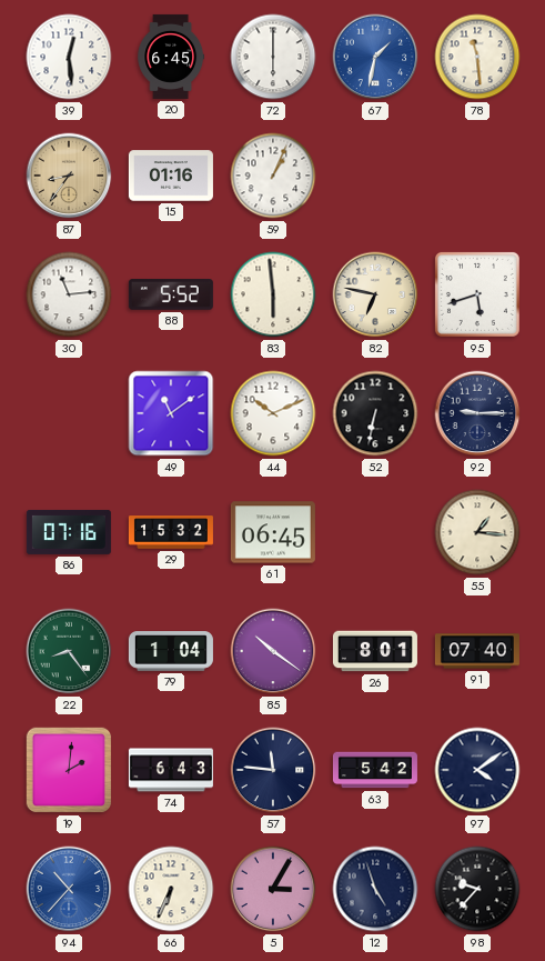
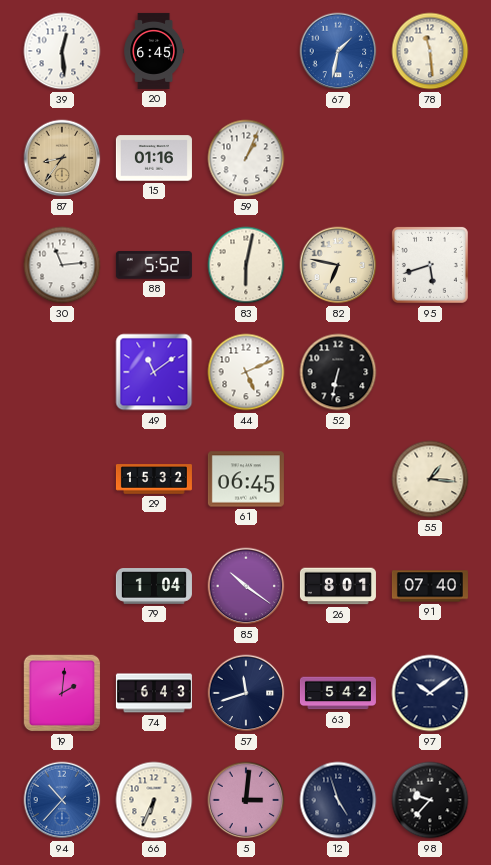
72: 6:00 -> none (273, 57)
83: 5:59 -> 6:02 (246, 265)
44: 10:11 -> 5:11 (246, 372)
92: 9:15 -> none (477, 413)
86: 07:16 -> none (69, 532)
22: 8:24 -> none (69, 651)
57: 11:46 -> 11:42 (246, 693)
97: 4:09 -> 10:09 (430, 693)
5: 3:05 -> 3:01 (246, 800)
